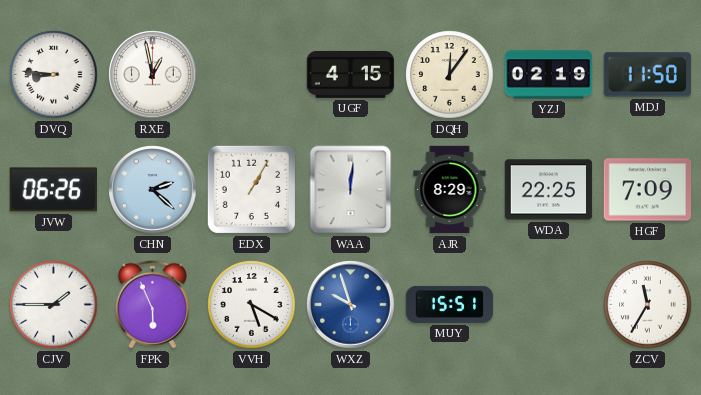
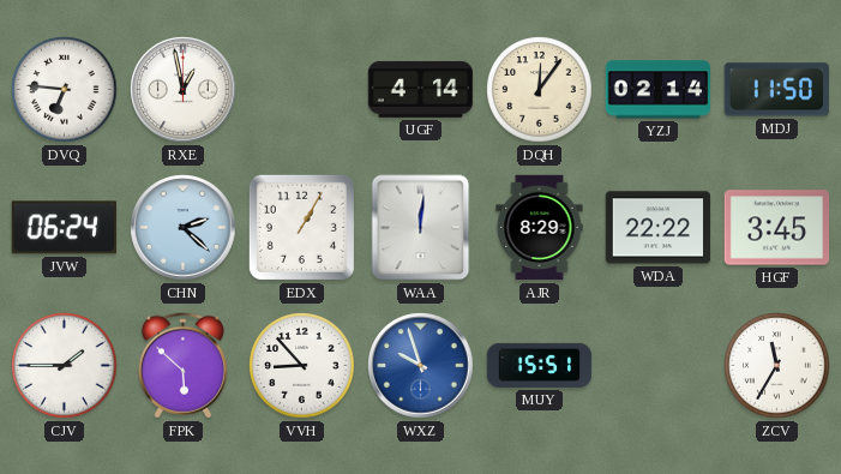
DVQ: 8:46 -> 6:46 (65, 90)
UGF: 4:15 -> 4:14 (421, 89)
YZJ: 02:19 -> 02:14 (659, 90)
JVW: 06:26 -> 06:24 (64, 228)
WDA: 22:25 -> 22:22 (659, 228)
HGF: 7:09 -> 3:45 (777, 228)
FPK: 5:56 -> 5:52 (182, 366)
VVH: 5:20 -> 8:53 (302, 366)
